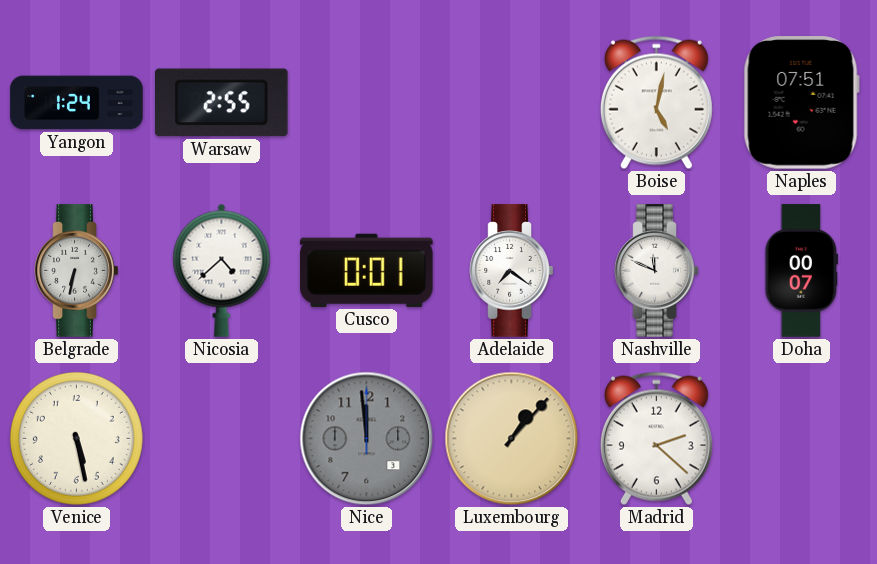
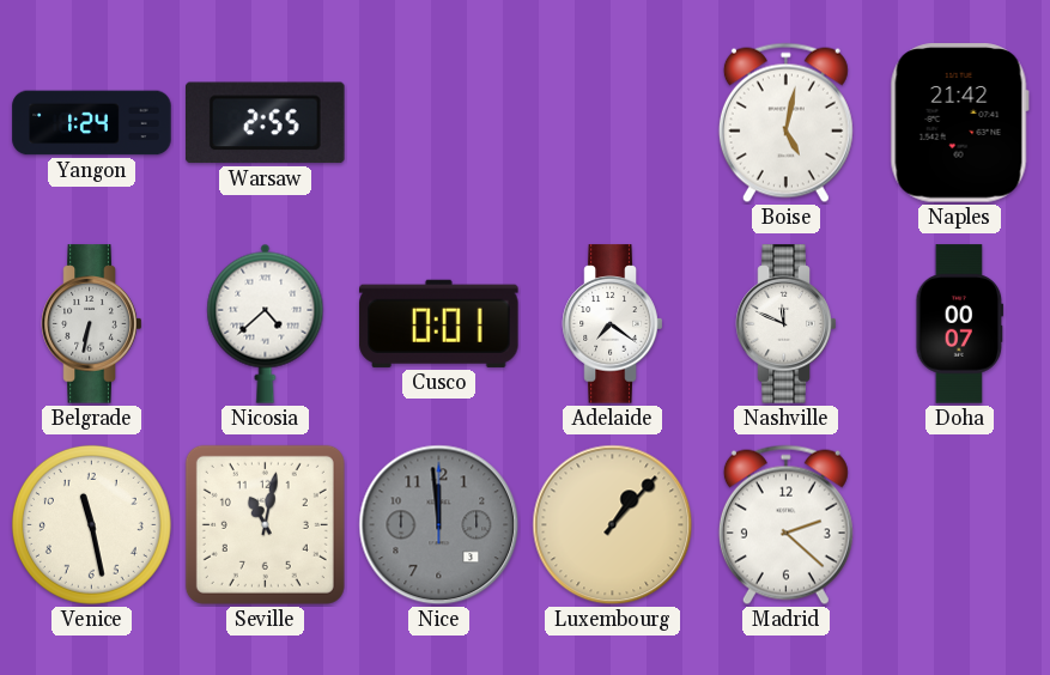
Naples: 07:51 -> 21:42 (959, 123)
Venice: 5:28 -> 11:28 (91, 524)
Seville: none -> 11:02 (265, 524)
